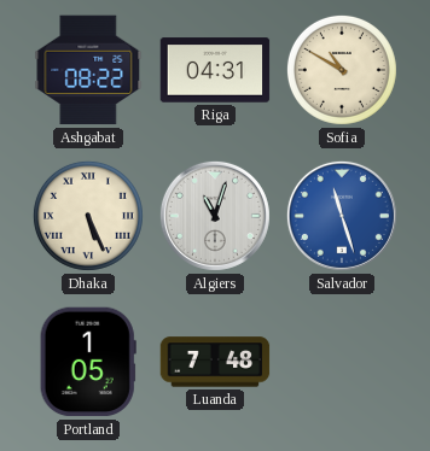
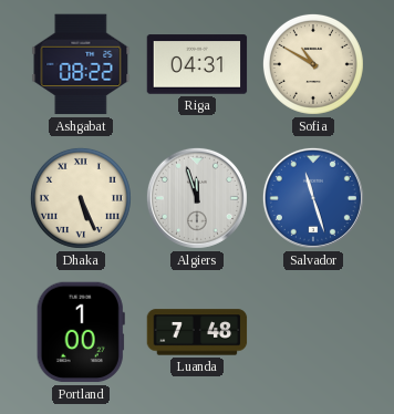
Algiers: 11:03 -> 11:57 (197, 198)
Portland: 1:05 -> 1:00 (81, 332)
